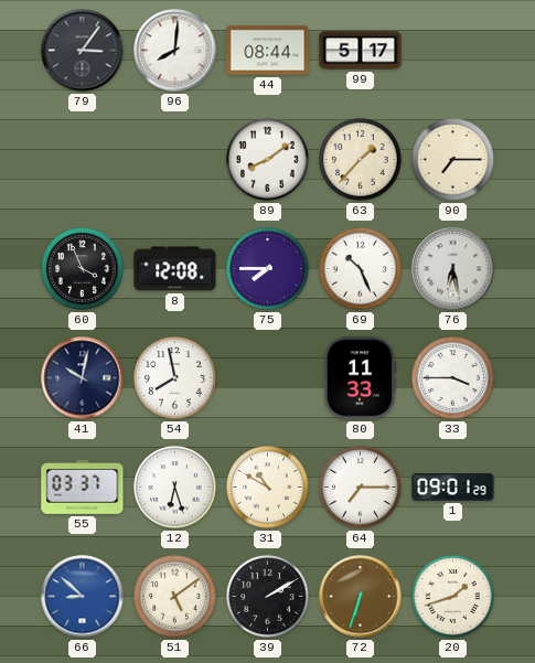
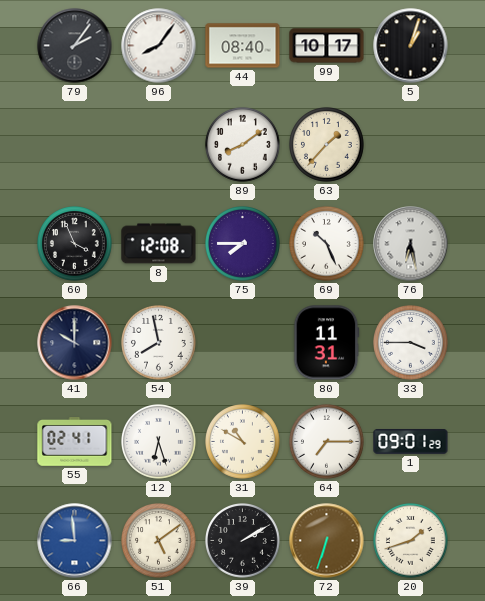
79: 3:06 -> 2:06 (75, 46)
96: 8:01 -> 8:06 (159, 46)
44: 08:44 -> 08:40 (243, 46)
99: 5:17 -> 10:17 (327, 46)
5: none -> 1:03 (411, 46)
90: 7:15 -> none (453, 160)
41: 10:02 -> 10:00 (75, 343)
80: 11:33 -> 11:31 (326, 343)
55: 03:37 -> 02:41 (75, 442)
66: 8:52 -> 8:59 (75, 541)
